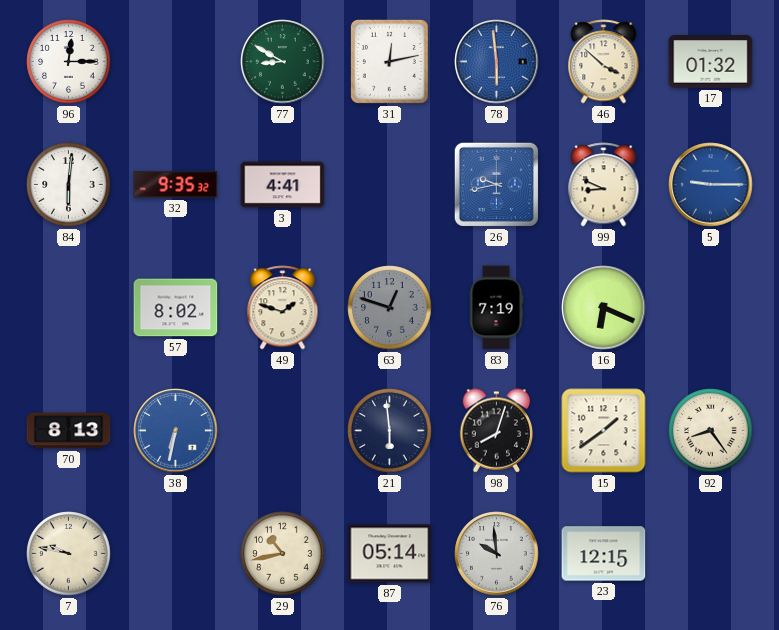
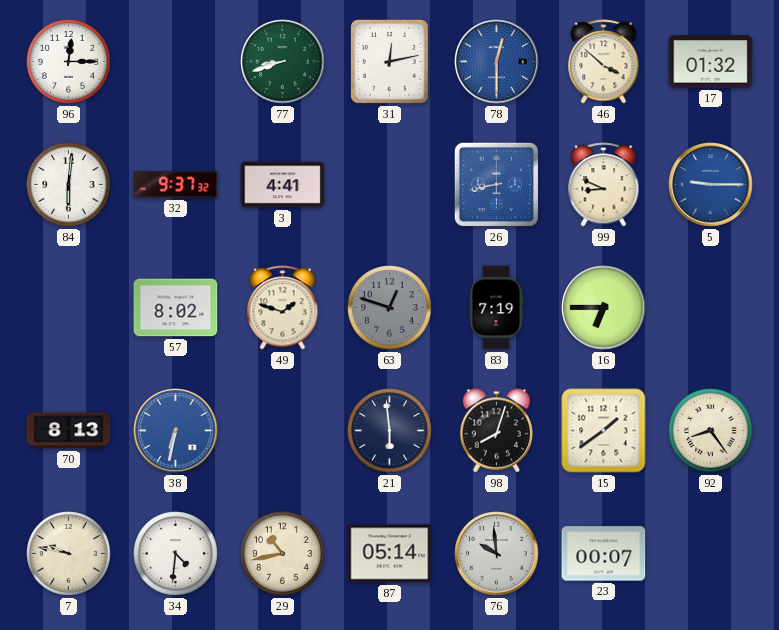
77: 8:50 -> 8:42 (283, 62)
78: 5:59 -> 12:30 (497, 62)
32: 9:35 -> 9:37 (176, 185)
26: 9:43 -> 8:43 (496, 184)
16: 6:19 -> 6:45 (604, 308)
34: none -> 4:31 (176, 554)
23: 12:15 -> 00:07 (604, 554)
